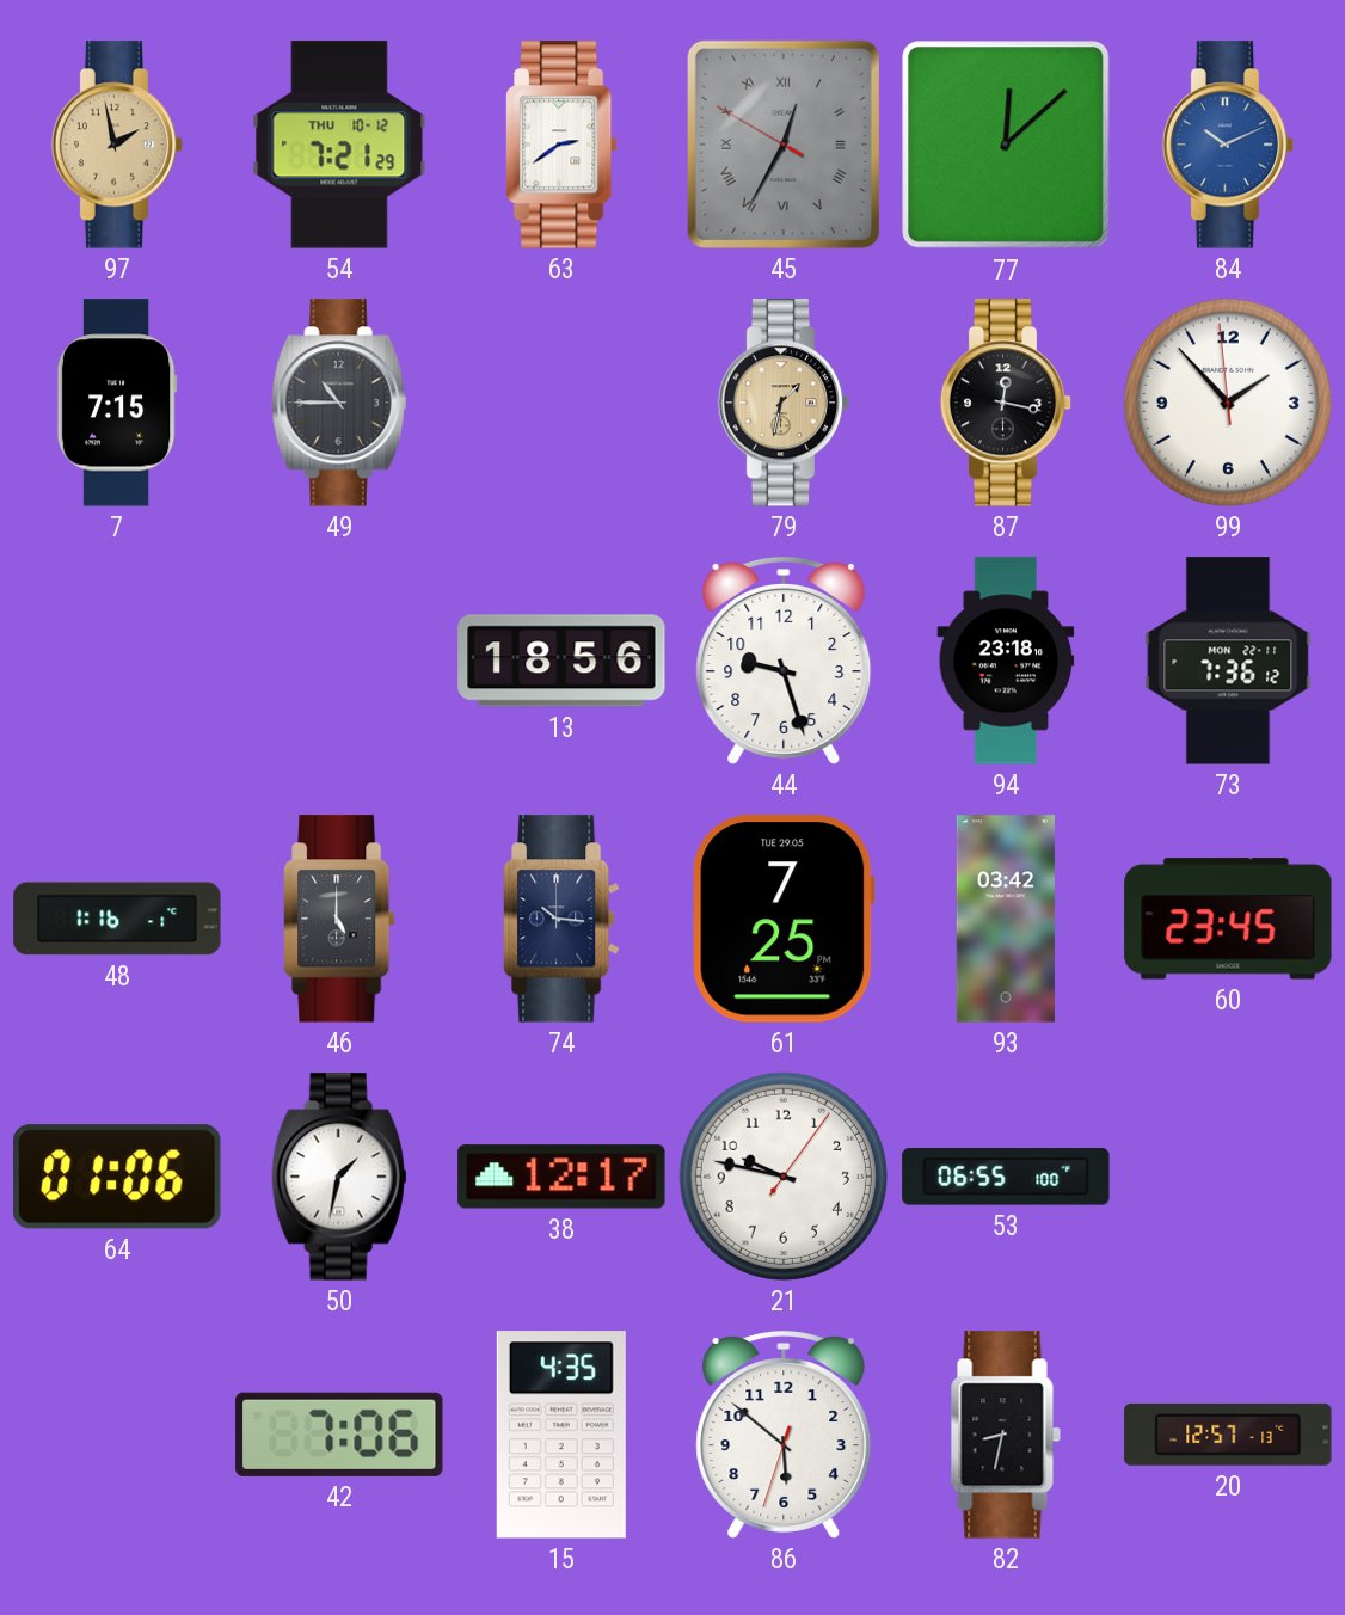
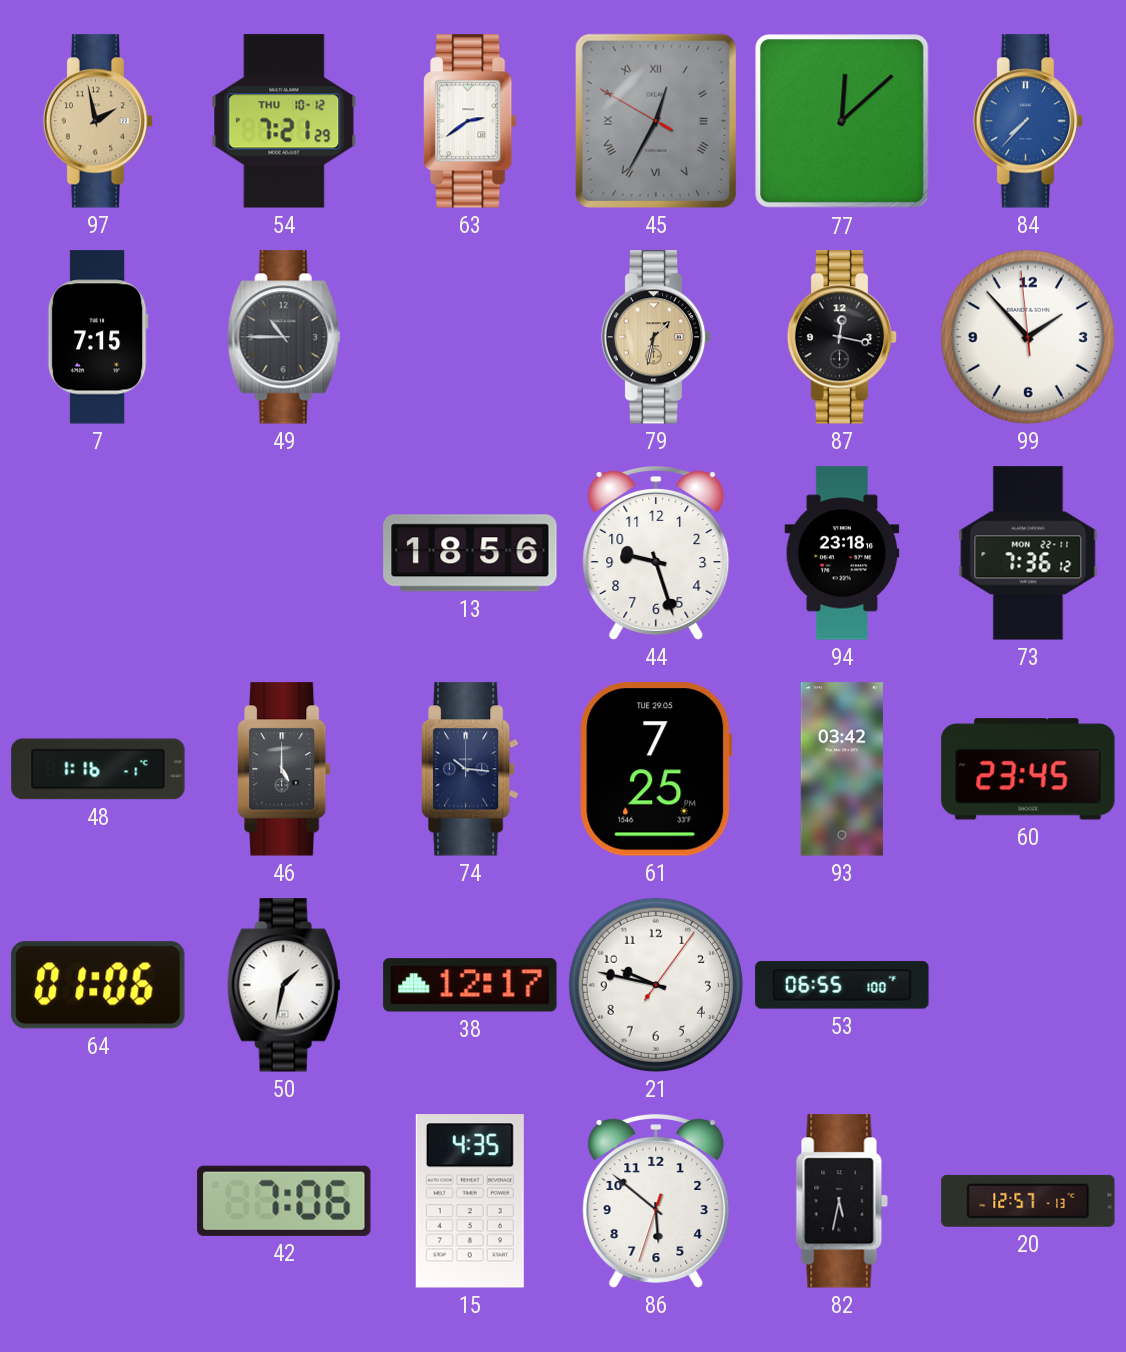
84: 10:11 -> 7:37 (1028, 121)
82: 8:32 -> 5:32 (842, 1201)
